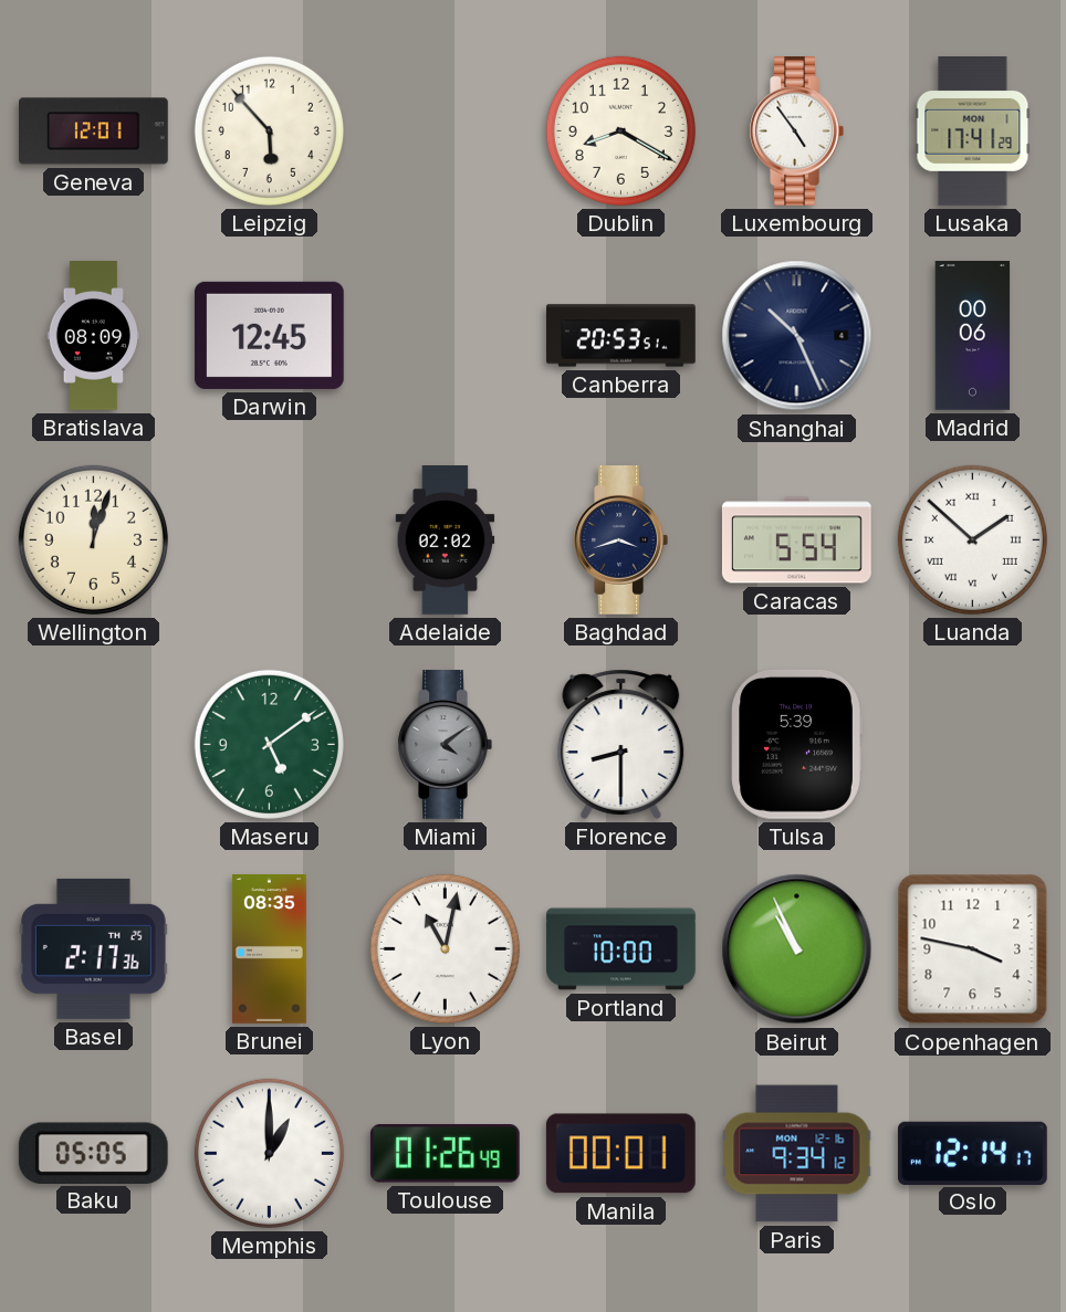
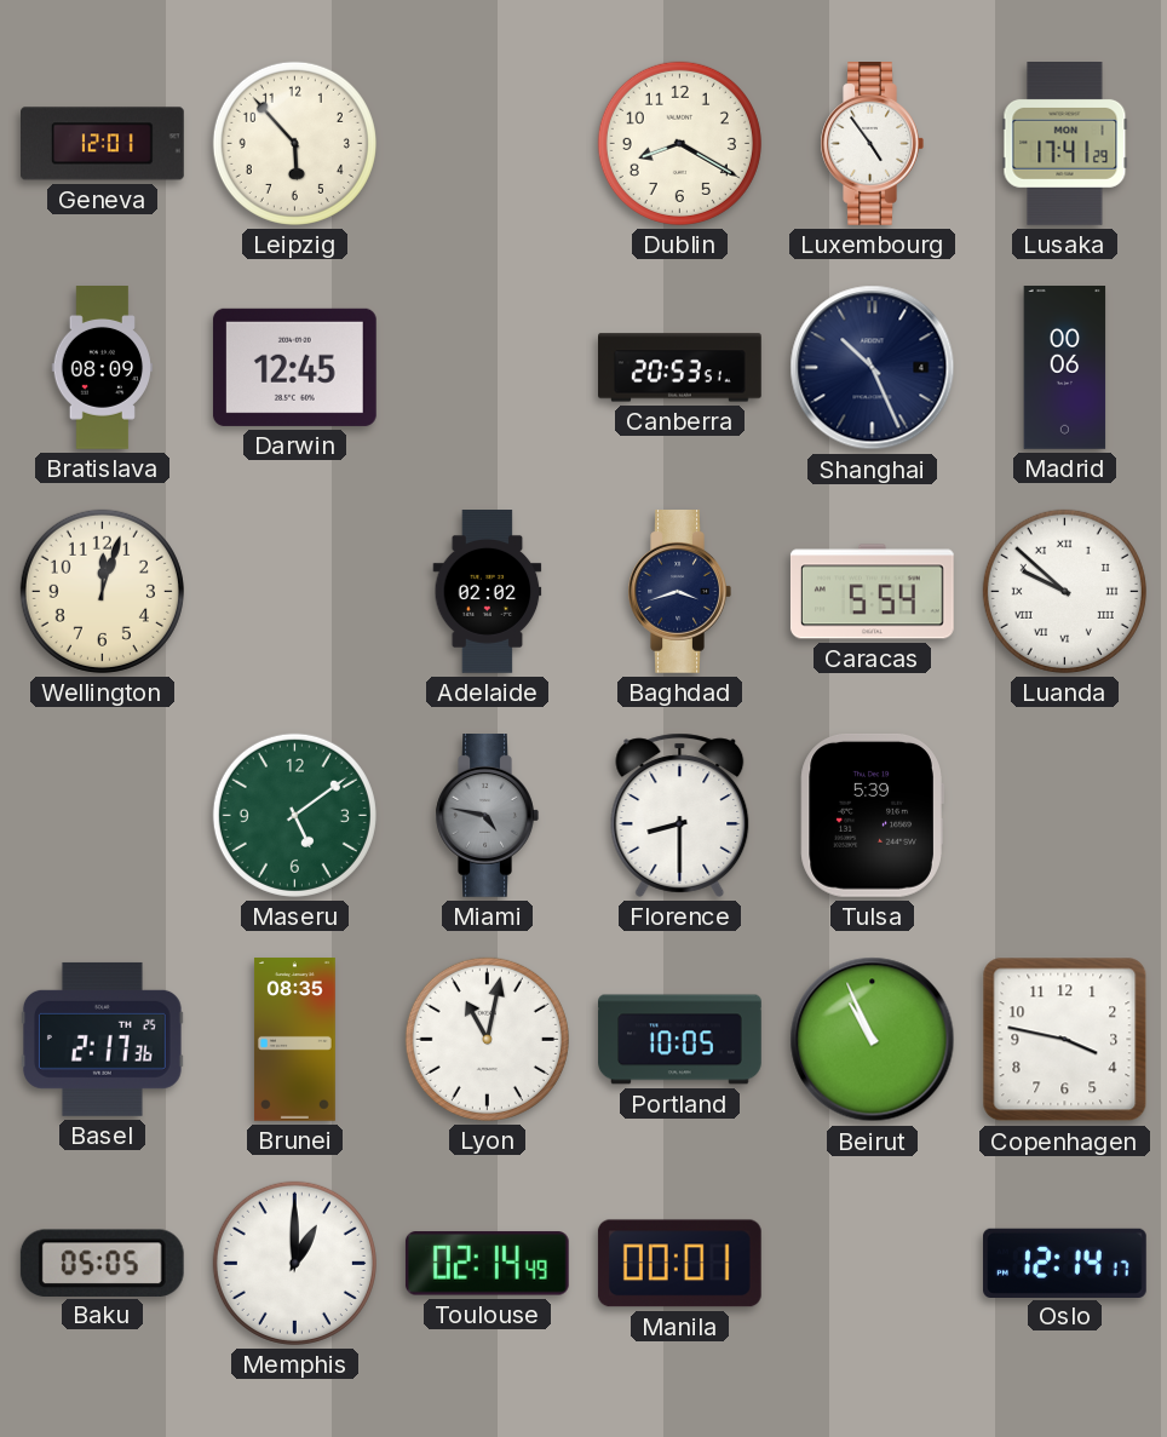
Luanda: 1:52 -> 9:52 (1064, 591)
Miami: 4:09 -> 4:47 (487, 816)
Portland: 10:00 -> 10:05 (680, 1040)
Toulouse: 01:26 -> 02:14 (487, 1264)
Paris: 9:34 -> none (797, 1154)
